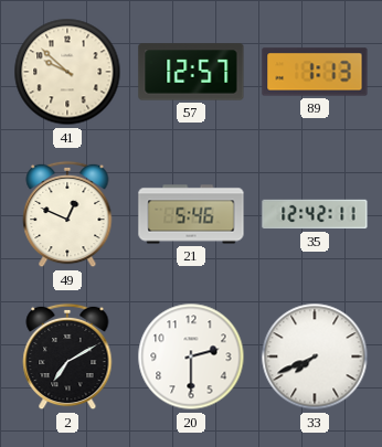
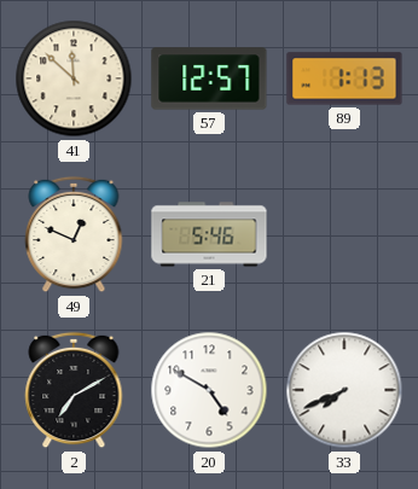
41: 9:52 -> 11:52 (74, 78)
35: 12:42 -> none (315, 214)
20: 2:30 -> 4:50 (209, 390)
